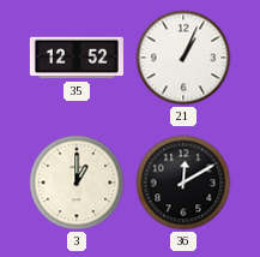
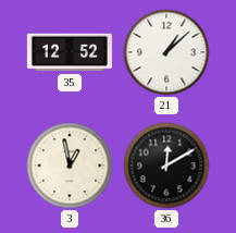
21: 1:04 -> 1:08 (166, 52)
3: 1:00 -> 12:58 (70, 165)
